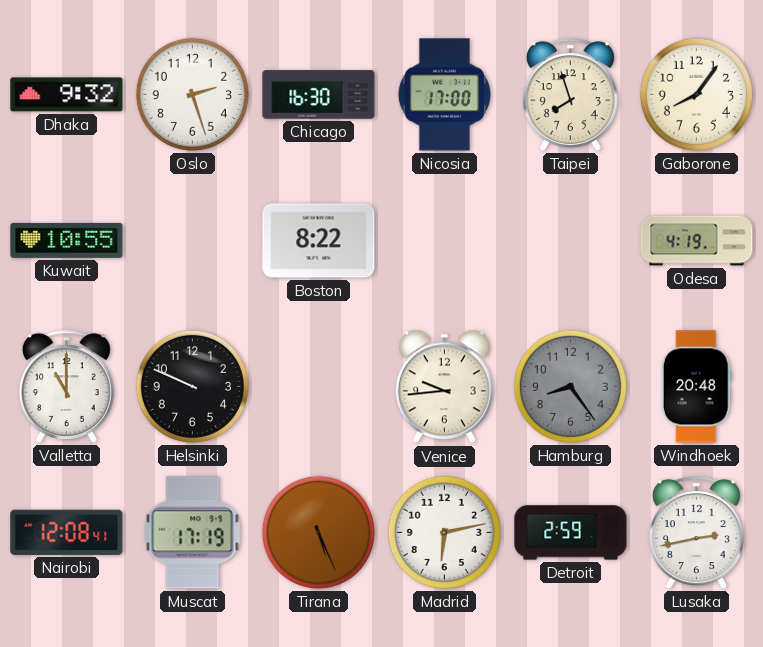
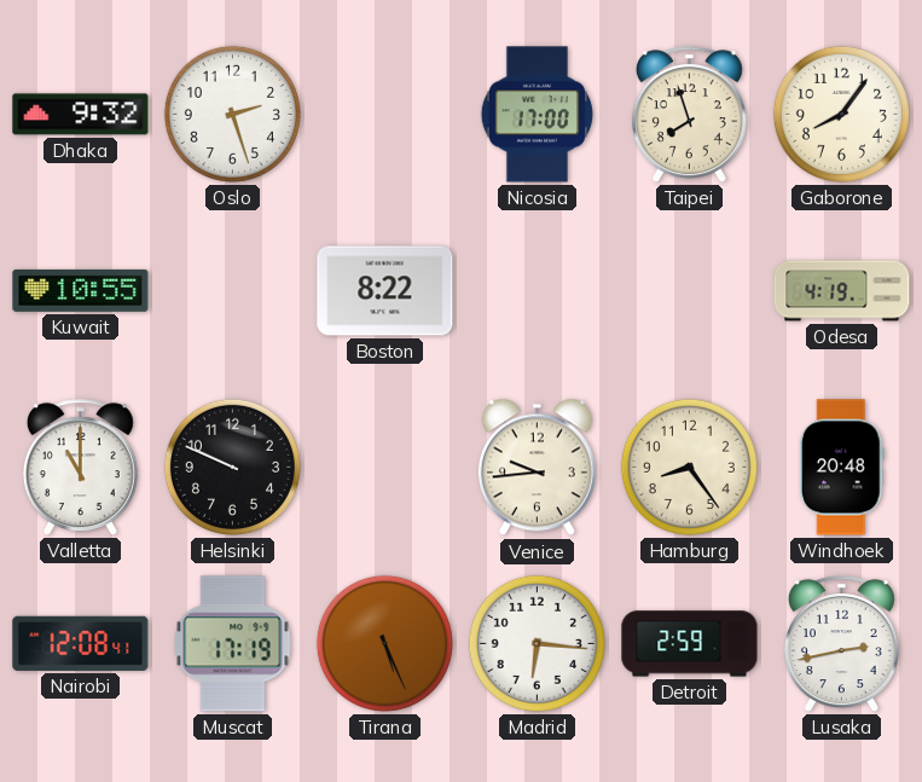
Chicago: 16:30 -> none (319, 95)
Hamburg dial: grey -> cream (689, 467)
Madrid: 6:13 -> 6:16 (537, 643)
